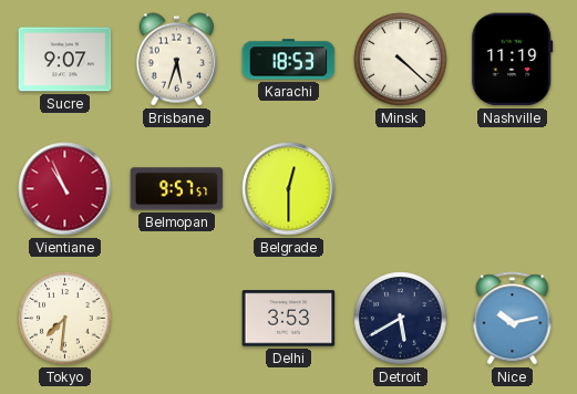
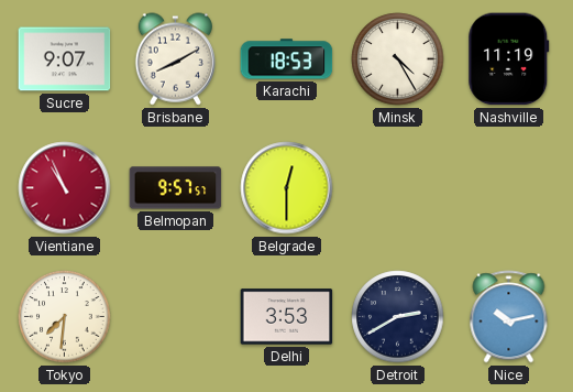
Brisbane: 5:33 -> 8:10 (175, 59)
Minsk: 4:22 -> 4:25 (398, 59)
Detroit: 5:40 -> 2:40 (398, 317)
